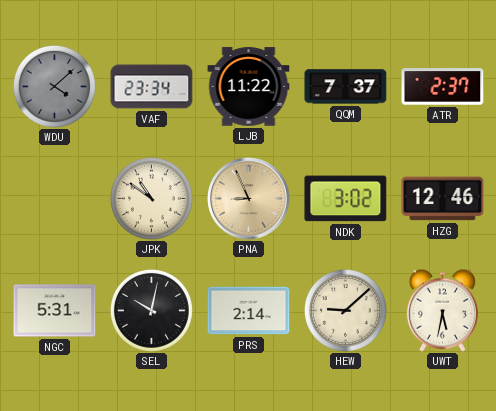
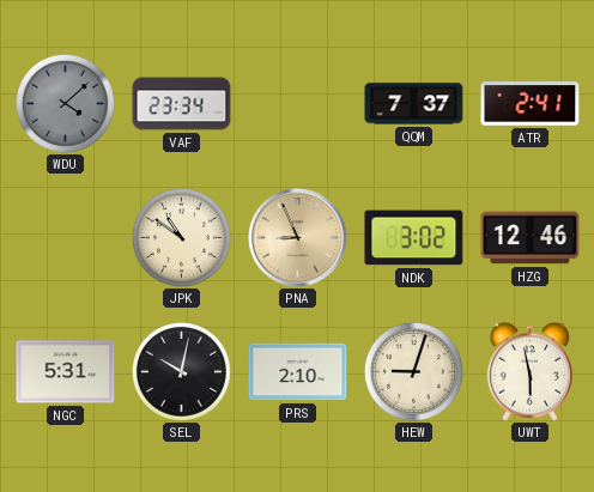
LJB: 11:22 -> none (249, 87)
ATR: 2:37 -> 2:41 (531, 104)
PRS: 2:14 -> 2:10 (298, 372)
HEW: 9:08 -> 9:03 (413, 371)
UWT: 5:32 -> 5:58 (529, 371)
